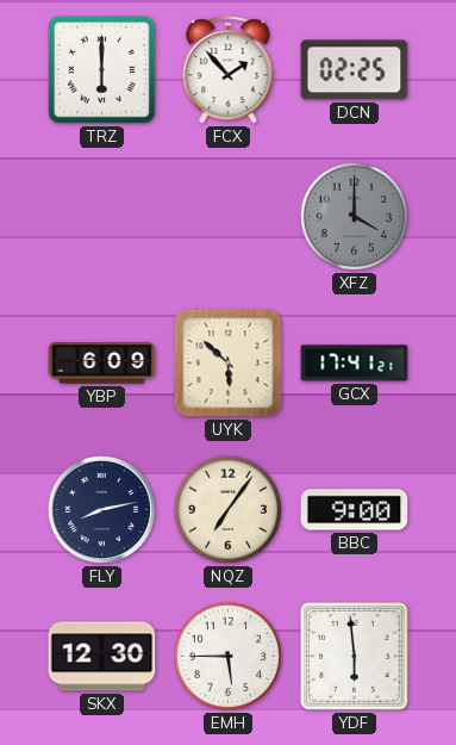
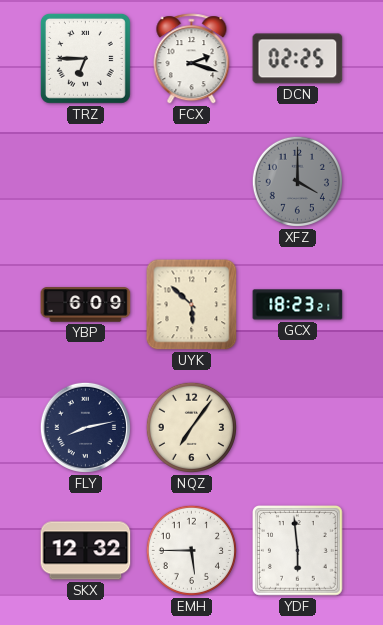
TRZ: 6:00 -> 6:45 (85, 58)
FCX: 1:53 -> 2:18 (192, 59)
GCX: 17:41 -> 18:23 (298, 305)
BBC: 9:00 -> none (355, 510)
SKX: 12:30 -> 12:32 (86, 551)
